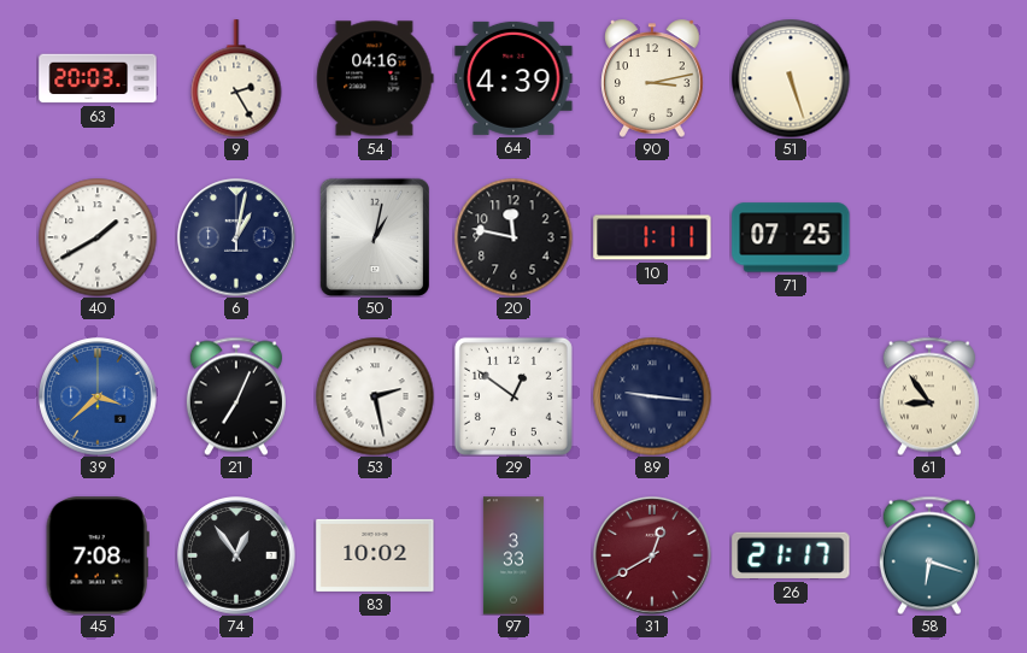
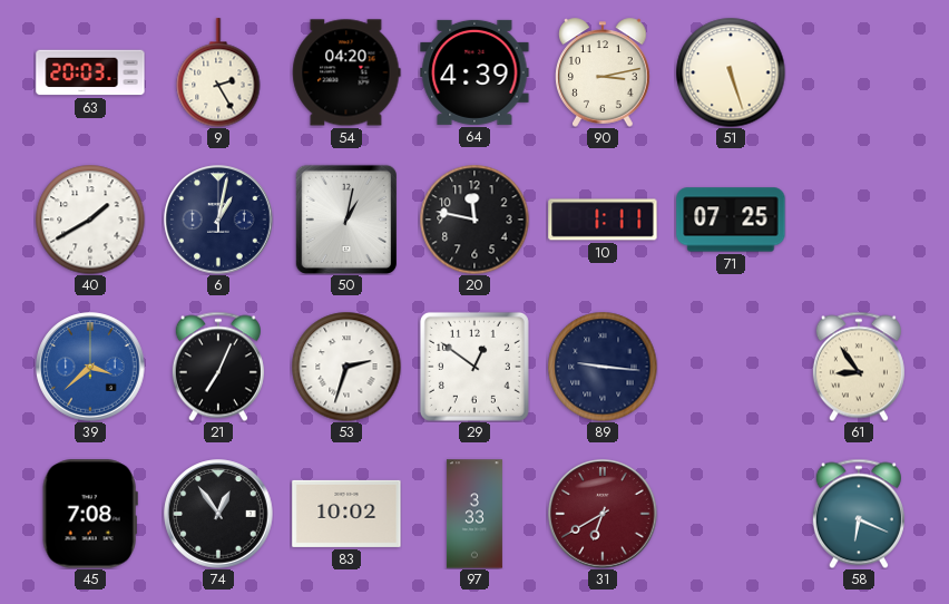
54: 04:16 -> 04:20 (346, 72)
53: 2:28 -> 2:33 (346, 367)
31: 12:40 -> 6:40 (603, 514)
26: 21:17 -> none (791, 555)
58: 6:18 -> 6:19 (859, 514)
